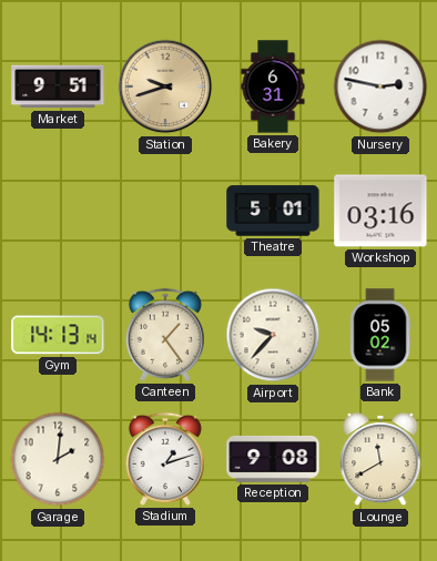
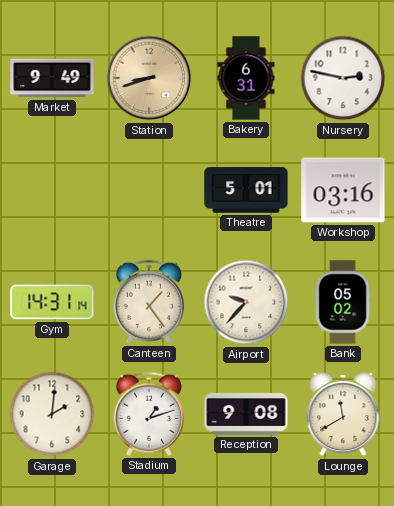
Market: 9:51 -> 9:49 (52, 78)
Station: 9:42 -> 8:42 (149, 78)
Gym: 14:13 -> 14:31 (52, 302)
